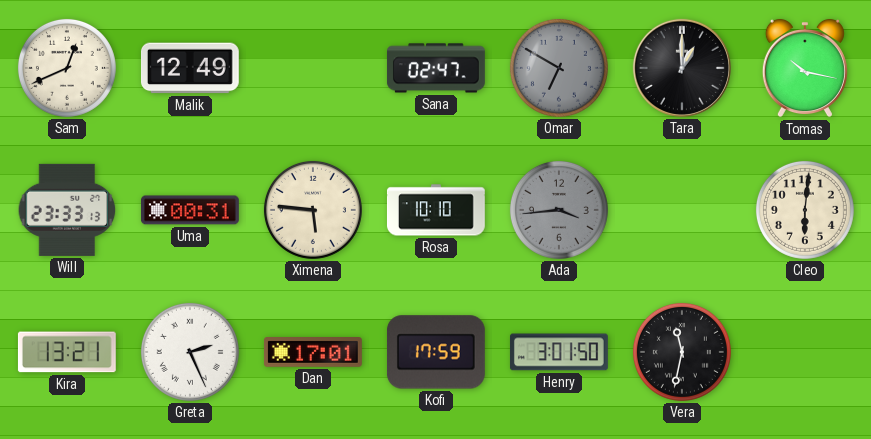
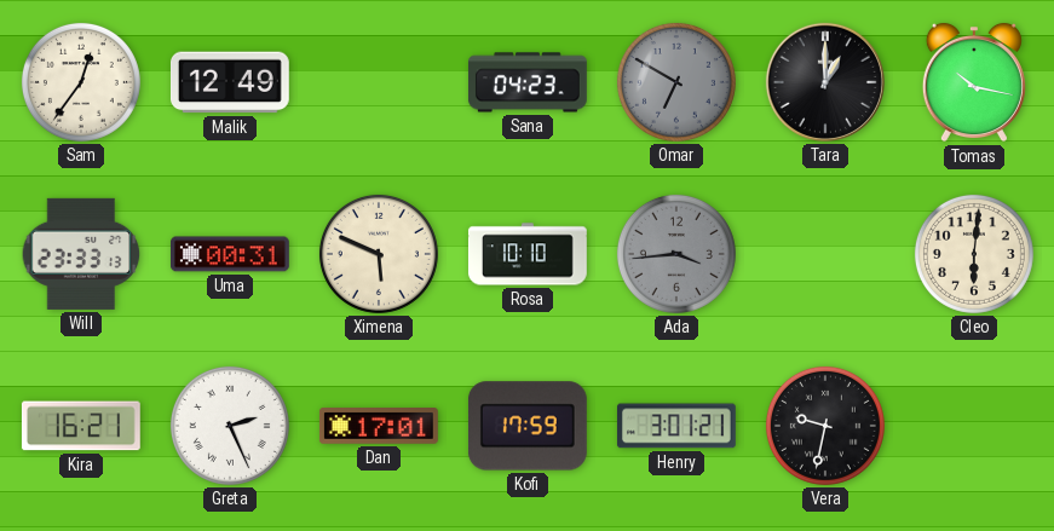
Sam: 12:41 -> 12:36 (81, 82)
Sana: 02:47 -> 04:23 (528, 82)
Ximena: 5:46 -> 5:49 (379, 254)
Kira: 13:21 -> 16:21 (81, 426)
Henry: 3:01:50 -> 3:01:21 (676, 426)
Vera: 11:32 -> 9:32 (825, 426)
